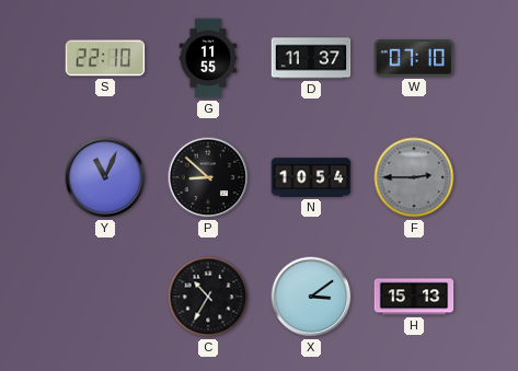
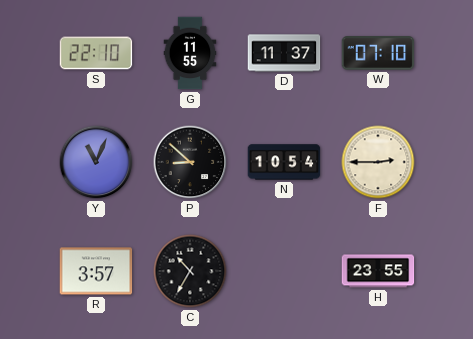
F dial: grey -> cream (378, 162)
R: none -> 3:57 (96, 271)
X: 3:09 -> none (311, 297)
H: 15:13 -> 23:55 (378, 271)
